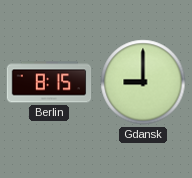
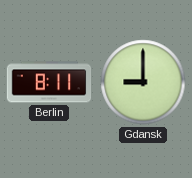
Berlin: 8:15 -> 8:11 (49, 82)
